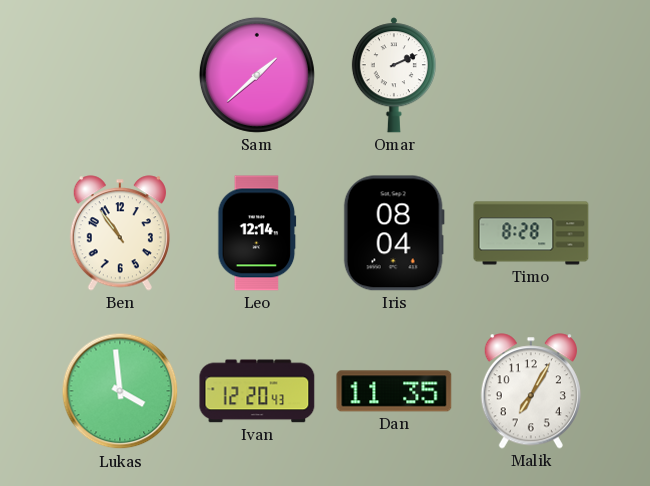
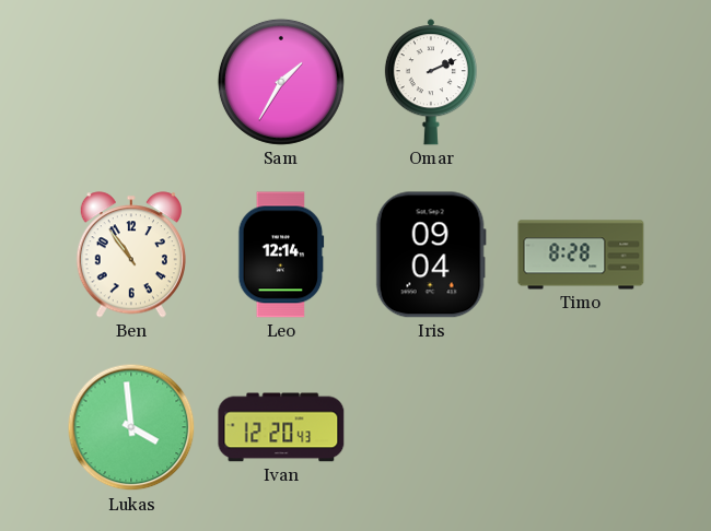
Sam: 1:38 -> 1:35 (281, 82)
Iris: 08:04 -> 09:04 (431, 255)
Dan: 11:35 -> none (394, 391)
Malik: 7:05 -> none (531, 391)
